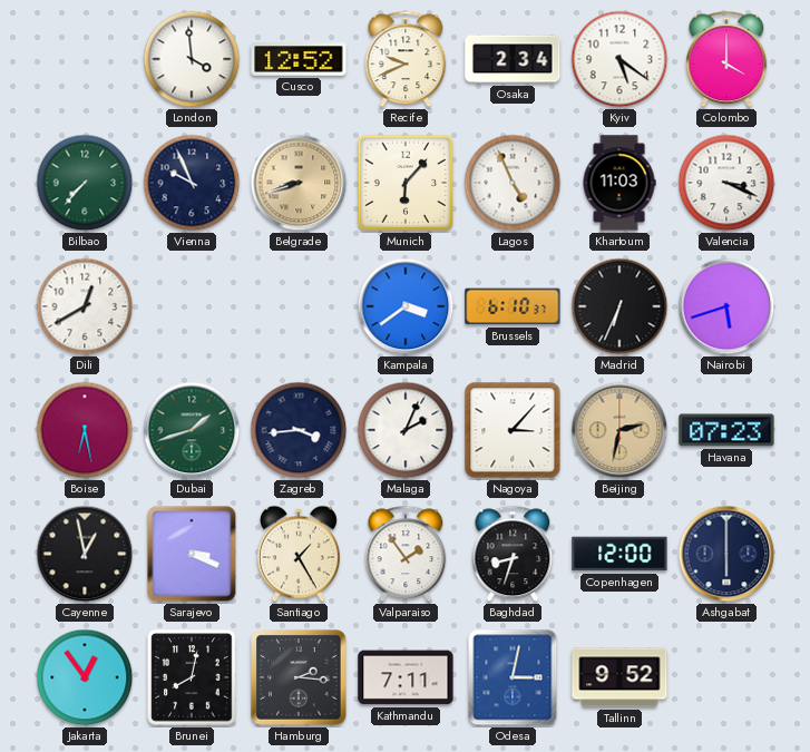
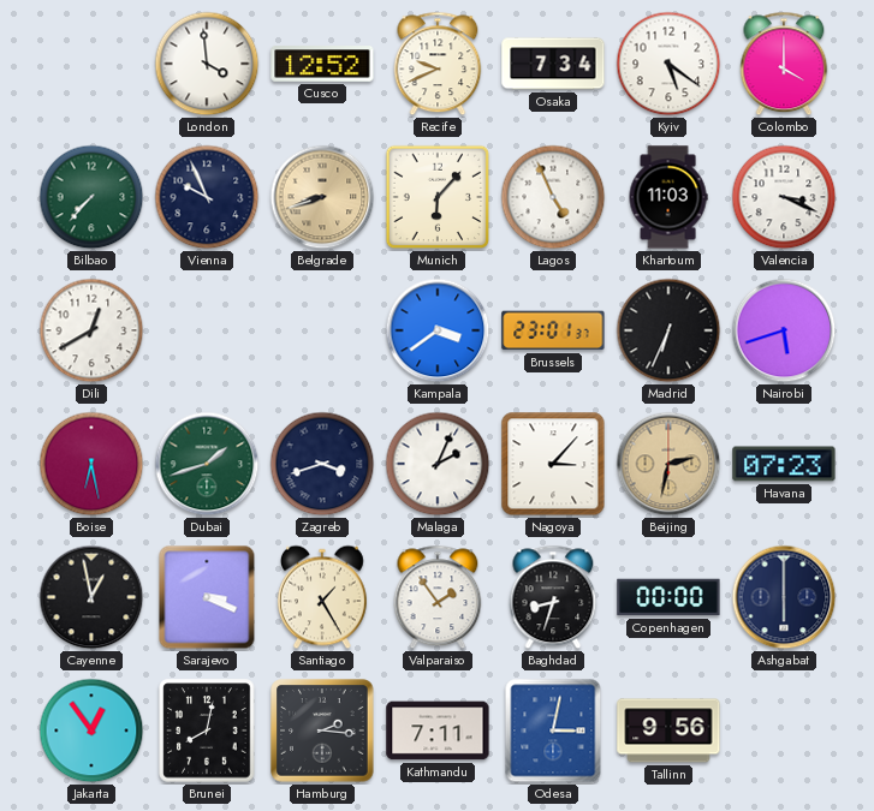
Osaka: 2:34 -> 7:34 (553, 64)
Brussels: 6:10 -> 23:01 (553, 330)
Zagreb: 3:44 -> 3:42 (322, 464)
Copenhagen: 12:00 -> 00:00 (668, 597)
Tallinn: 9:52 -> 9:56 (668, 731)
